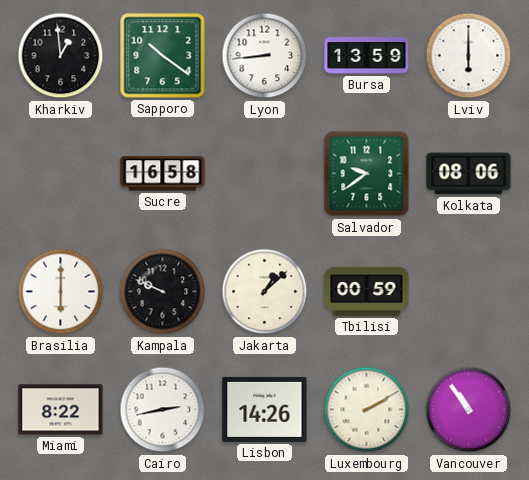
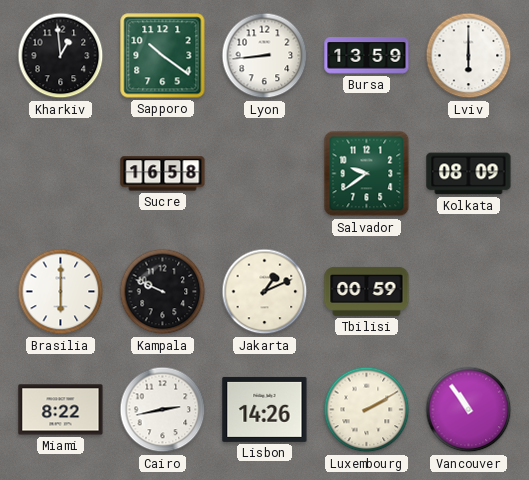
Kolkata: 08:06 -> 08:09 (469, 174)
Jakarta: 1:08 -> 1:11 (265, 292)
